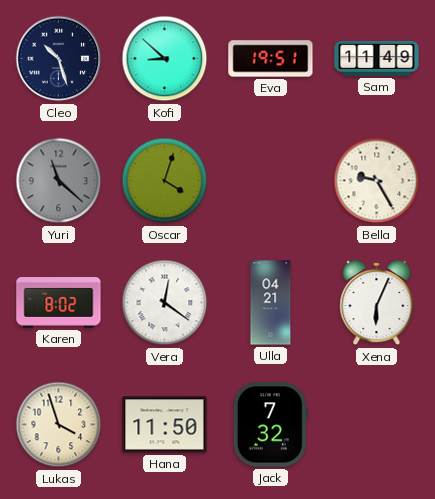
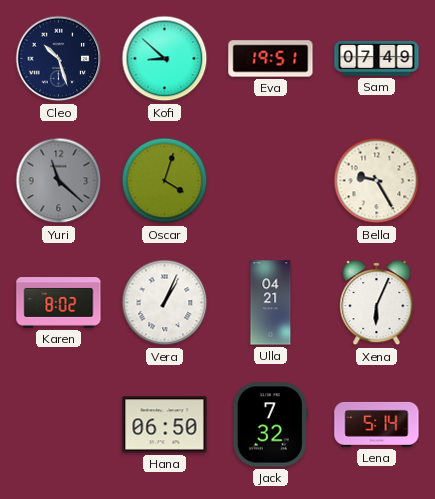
Sam: 11:49 -> 07:49 (377, 59)
Vera: 12:21 -> 1:04 (165, 303)
Lukas: 3:57 -> none (59, 425)
Hana: 11:50 -> 06:50 (165, 425)
Lena: none -> 5:14 (377, 424)
